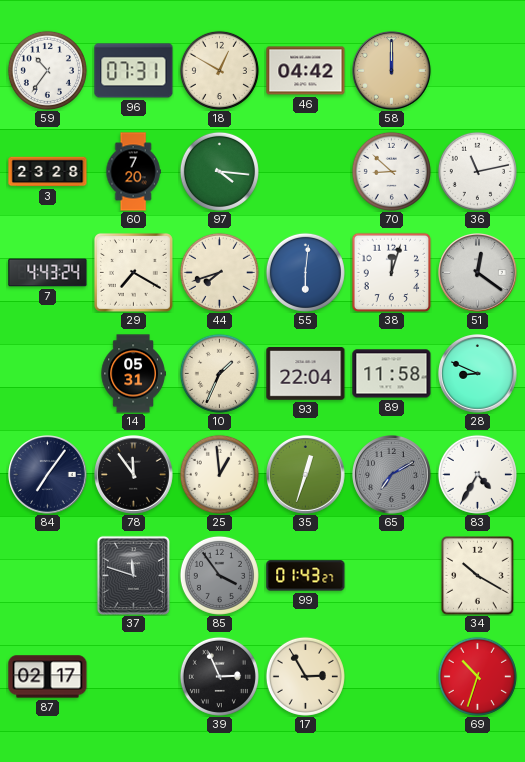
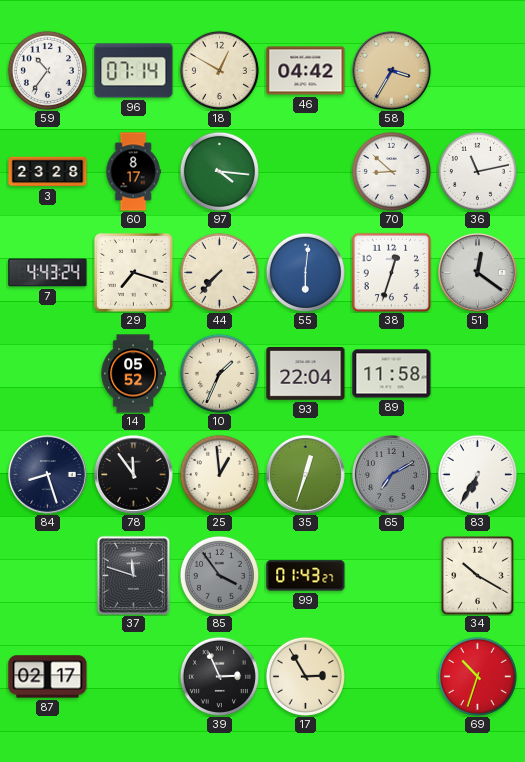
96: 07:31 -> 07:14 (134, 71)
58: 12:00 -> 3:35 (392, 71)
60: 7:20 -> 8:17 (133, 172)
29: 7:20 -> 7:18 (133, 272)
44: 7:42 -> 7:37 (219, 272)
38: 12:03 -> 12:33 (391, 272)
14: 05:31 -> 05:52 (133, 374)
28: 8:49 -> none (478, 374)
84: 7:06 -> 8:27 (48, 475)
83: 4:35 -> 6:35 (477, 474)
